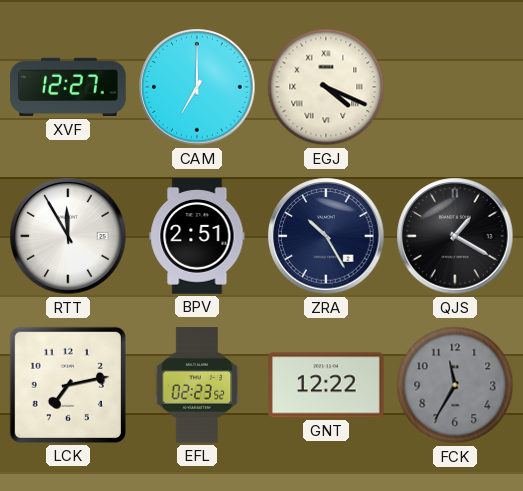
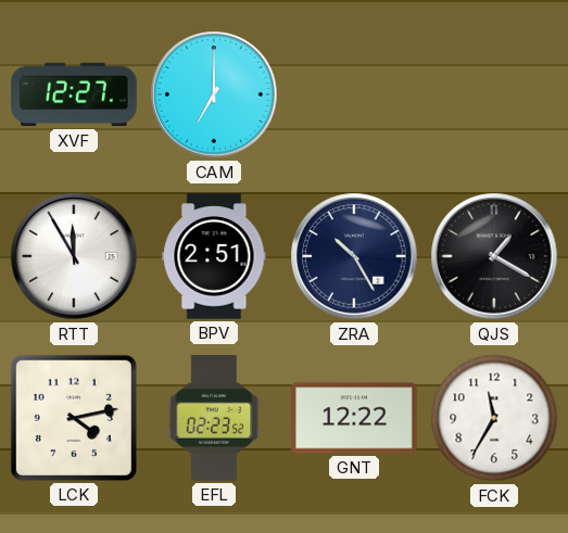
EGJ: 4:19 -> none (326, 87)
LCK: 7:13 -> 4:13 (74, 418)
FCK dial: grey -> white (494, 418)
